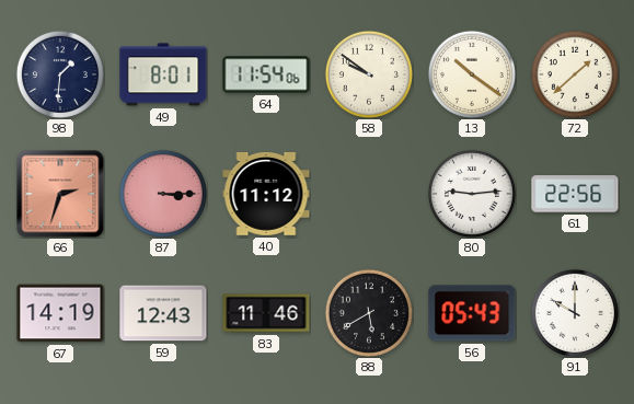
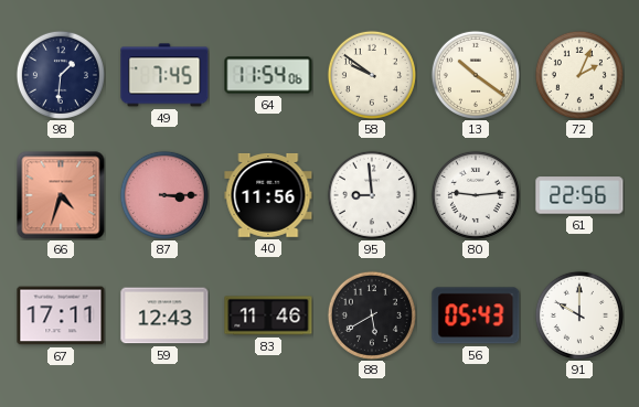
49: 8:01 -> 7:45 (164, 75)
72: 1:38 -> 2:04 (579, 75)
66: 2:33 -> 4:33 (61, 195)
40: 11:12 -> 11:56 (268, 195)
95: none -> 8:59 (372, 195)
67: 14:19 -> 17:11 (61, 315)
